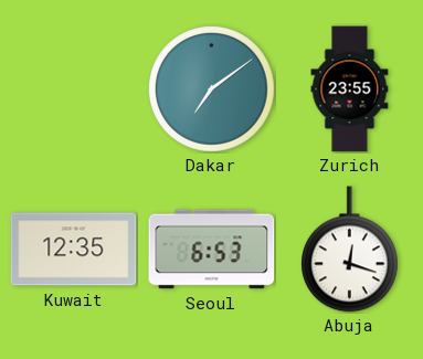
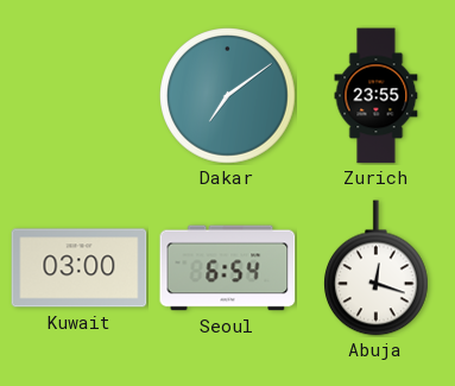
Kuwait: 12:35 -> 03:00 (80, 268)
Seoul: 6:53 -> 6:54 (228, 268)
